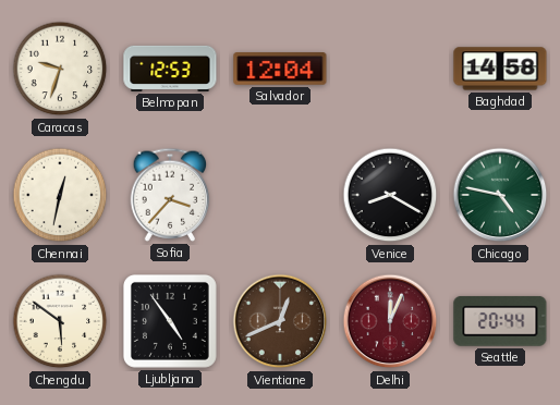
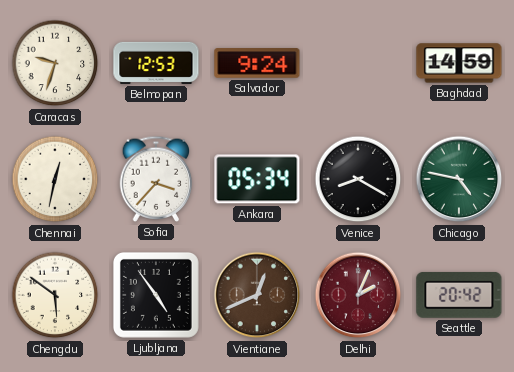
Salvador: 12:04 -> 9:24 (257, 63)
Baghdad: 14:58 -> 14:59 (459, 63)
Ankara: none -> 05:34 (257, 179)
Delhi: 12:04 -> 2:04 (358, 295)
Seattle: 20:44 -> 20:42 (459, 295)
